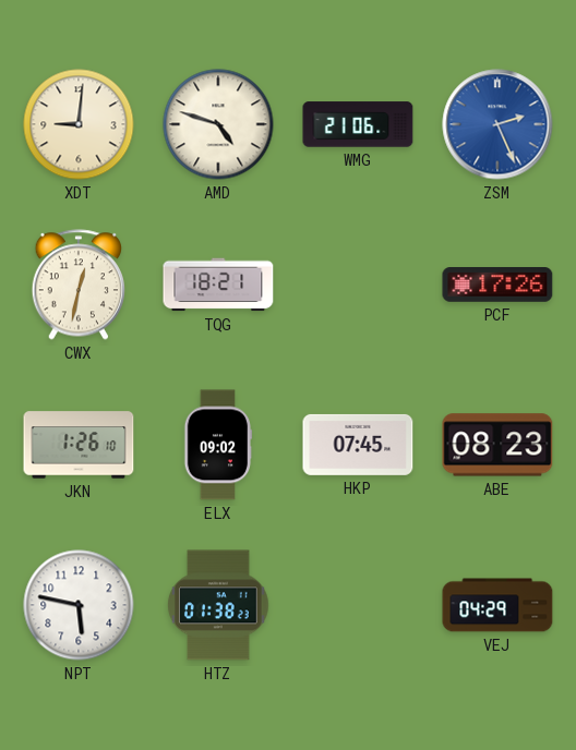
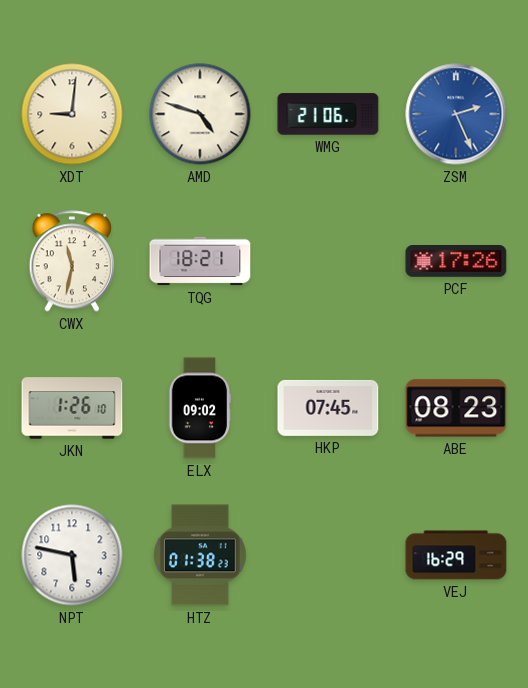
CWX: 12:32 -> 11:32 (71, 261)
VEJ: 04:29 -> 16:29 (456, 555)
